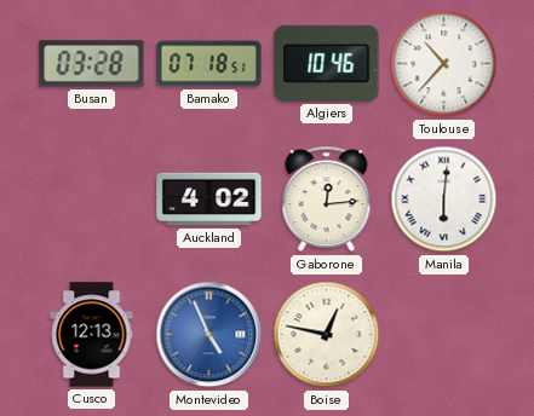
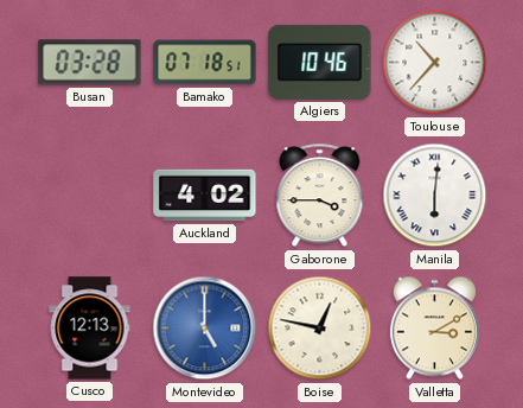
Gaborone: 12:14 -> 3:45 (320, 196)
Montevideo: 4:56 -> 5:00 (205, 329)
Valletta: none -> 3:10 (434, 329)
